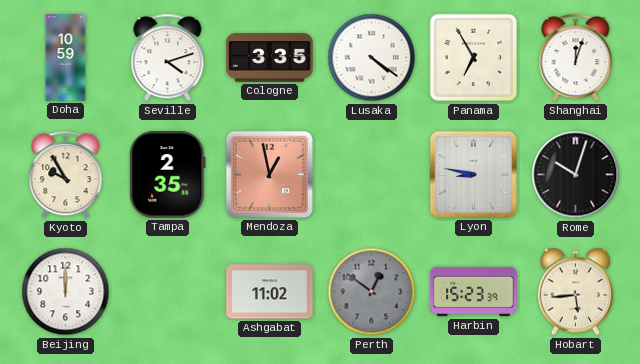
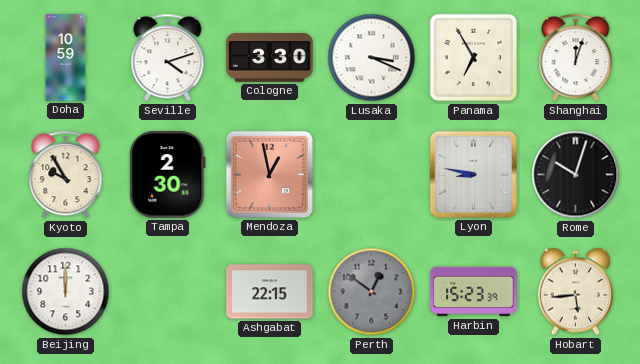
Cologne: 3:35 -> 3:30 (270, 58)
Lusaka: 4:21 -> 3:19 (372, 58)
Tampa: 2:35 -> 2:30 (168, 175)
Ashgabat: 11:02 -> 22:15 (270, 292)
